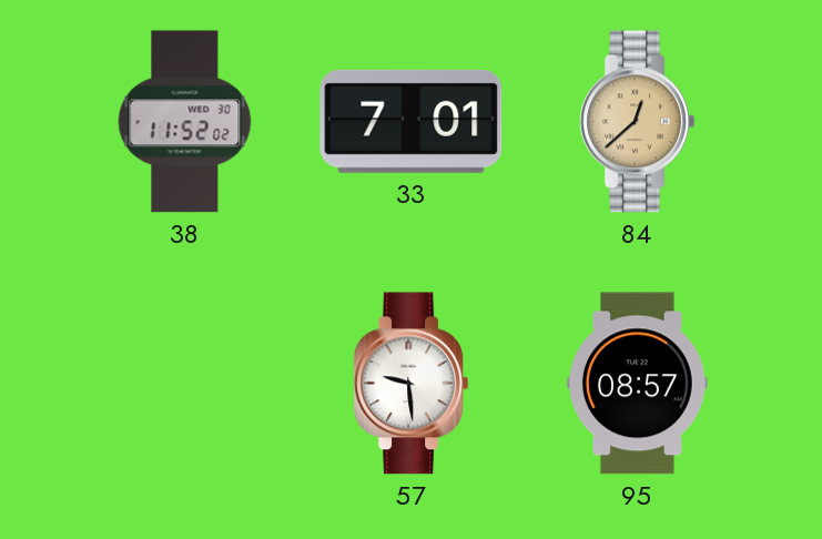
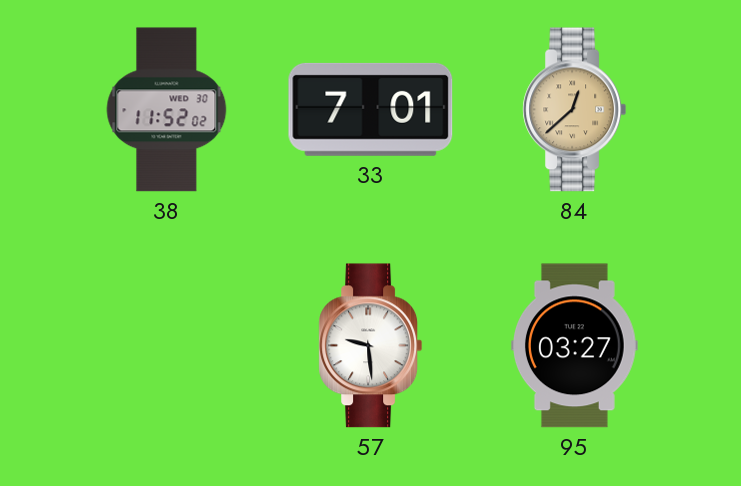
95: 08:57 -> 03:27 (575, 346)
